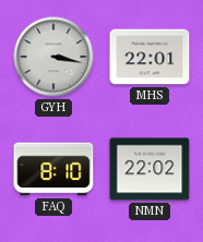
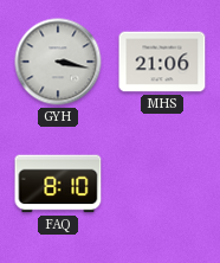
MHS: 22:01 -> 21:06 (162, 62)
NMN: 22:02 -> none (150, 169)
